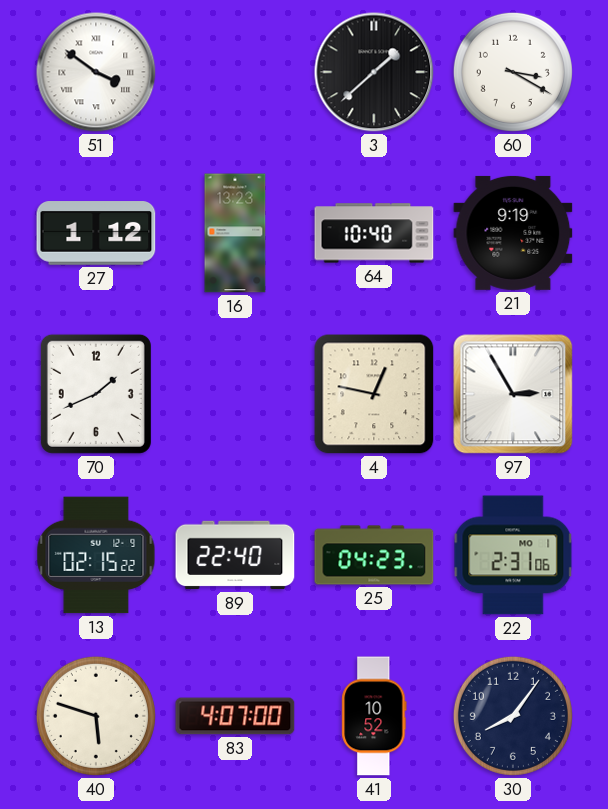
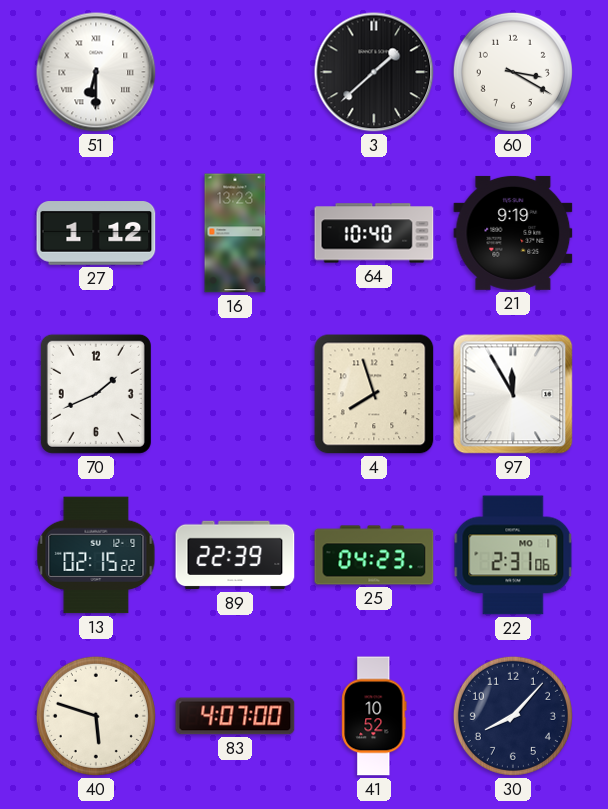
51: 3:51 -> 6:30 (96, 72)
4: 12:47 -> 7:57 (374, 394)
97: 2:55 -> 11:55 (513, 394)
89: 22:40 -> 22:39 (235, 555)
30: 8:06 -> 8:07 (513, 716)
